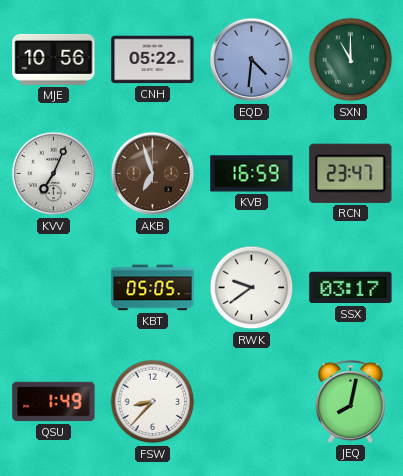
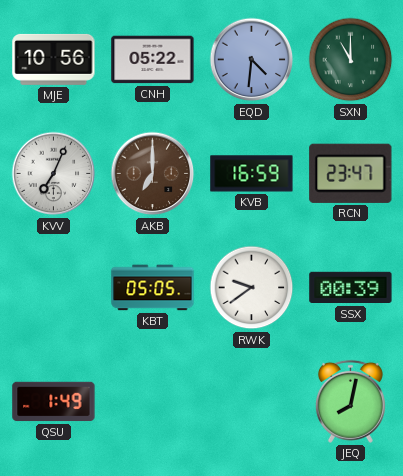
AKB: 6:57 -> 7:00 (153, 174)
SSX: 03:17 -> 00:39 (351, 288)
FSW: 8:37 -> none (153, 402)
